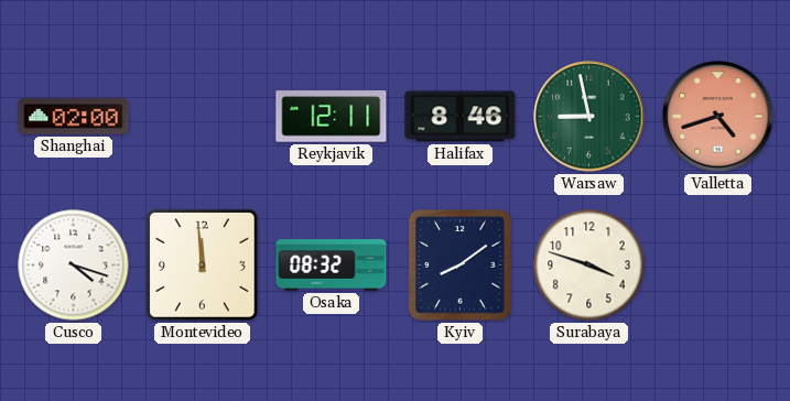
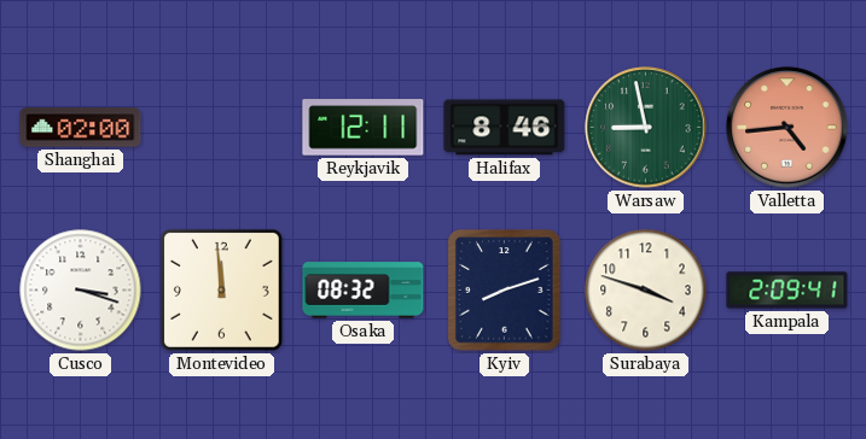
Valletta: 4:42 -> 4:44 (787, 128)
Cusco: 4:18 -> 3:18 (81, 291)
Kyiv: 8:09 -> 8:12 (505, 291)
Kampala: none -> 2:09 (787, 291)
